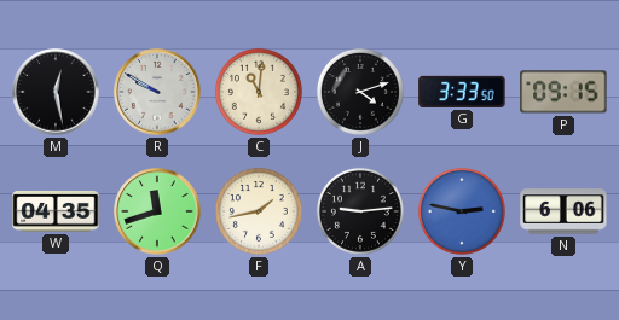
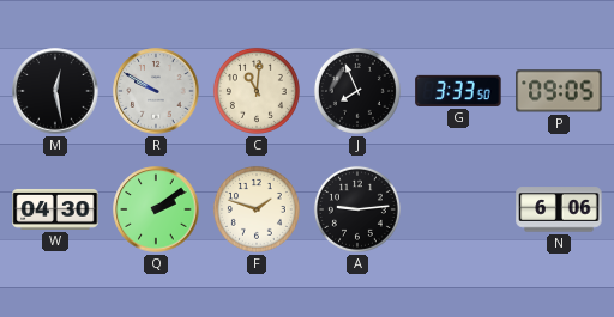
J: 4:12 -> 7:56 (357, 91)
P: 09:15 -> 09:05 (559, 91)
W: 04:35 -> 04:30 (55, 209)
Q: 11:42 -> 2:09 (156, 209)
F: 1:43 -> 1:48 (257, 209)
Y: 2:47 -> none (462, 211)
